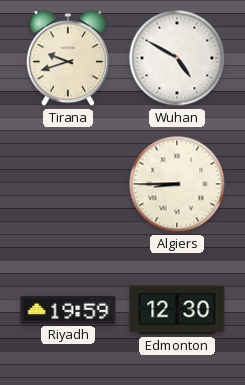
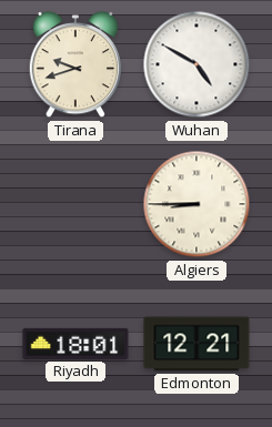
Riyadh: 19:59 -> 18:01 (75, 344)
Edmonton: 12:30 -> 12:21 (197, 344)
